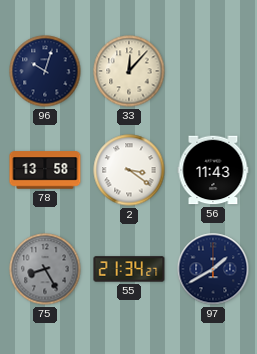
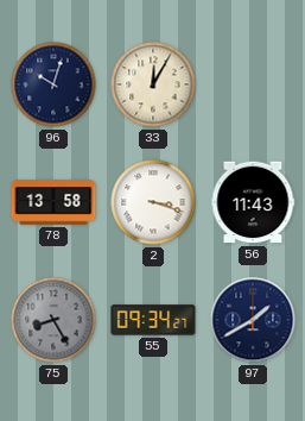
33: 12:07 -> 12:05 (153, 84)
2: 3:21 -> 3:18 (153, 202)
55: 21:34 -> 09:34 (153, 320)
